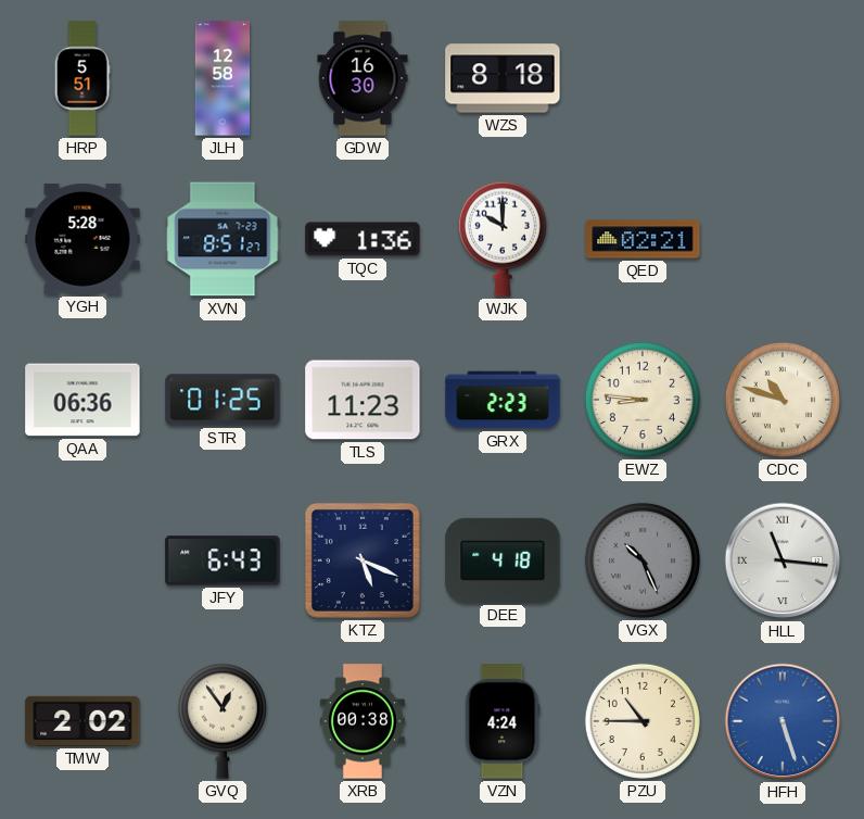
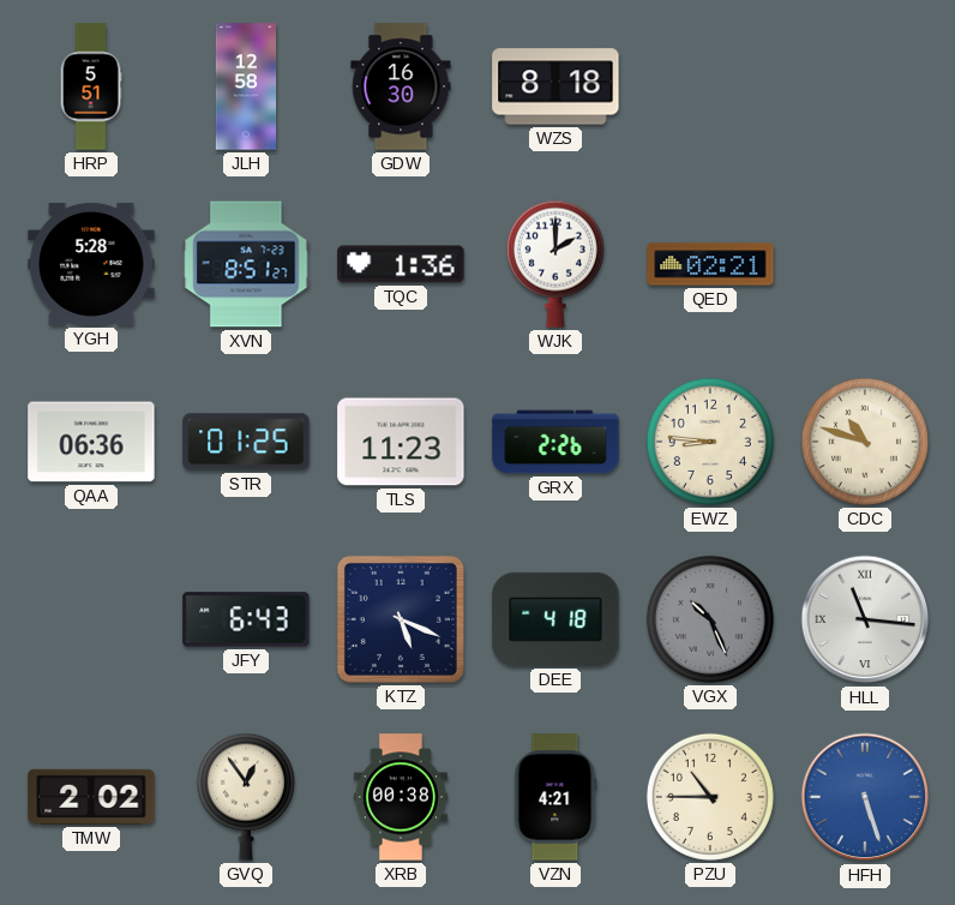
WJK: 10:00 -> 2:00 (555, 264)
GRX: 2:23 -> 2:26 (555, 442)
VZN: 4:24 -> 4:21 (555, 797)
